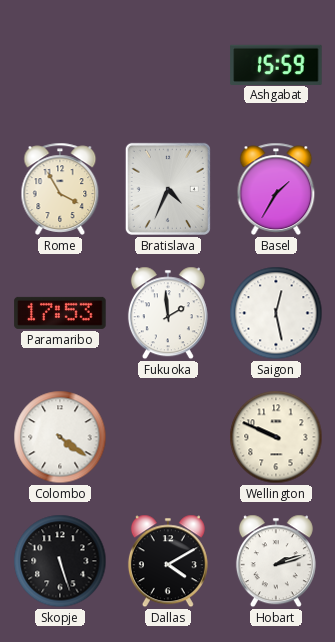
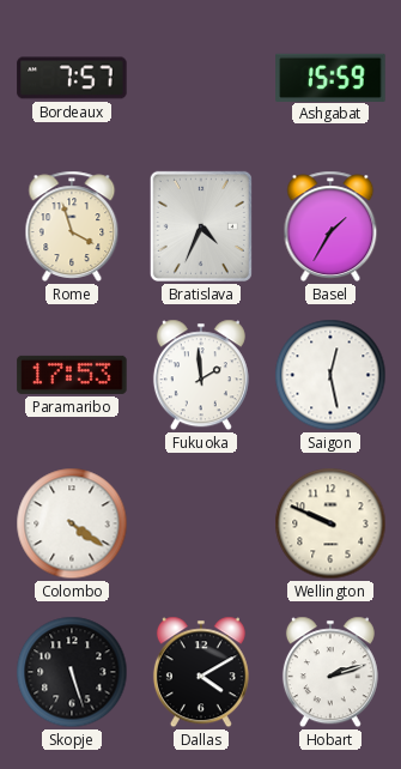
Bordeaux: none -> 7:57 (72, 78)
Rome: 3:55 -> 3:57 (72, 226)
